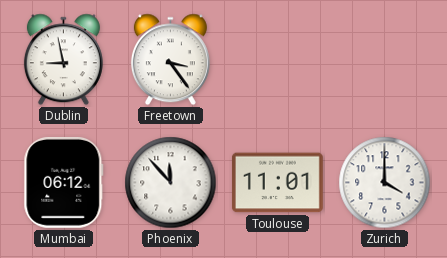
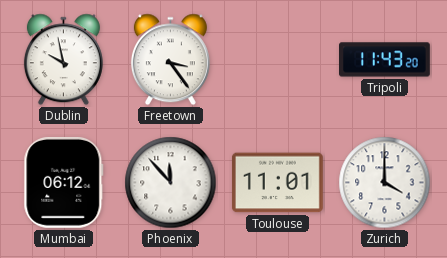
Dublin: 8:58 -> 9:58 (63, 60)
Tripoli: none -> 11:43 (385, 60)
